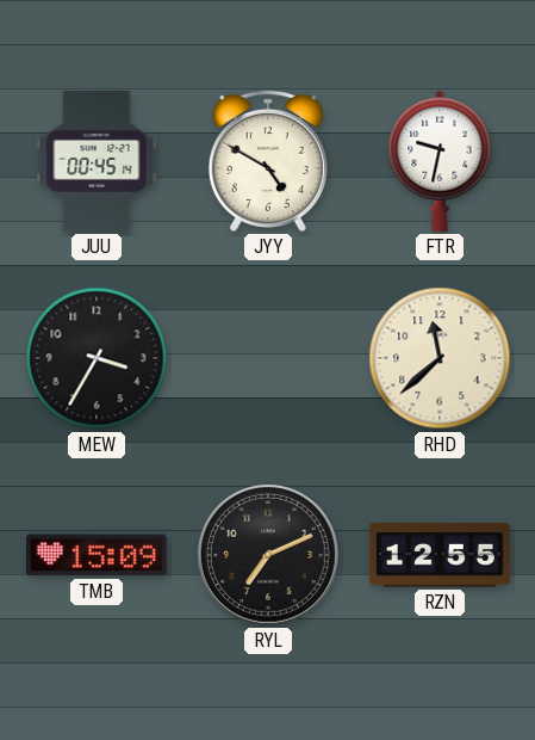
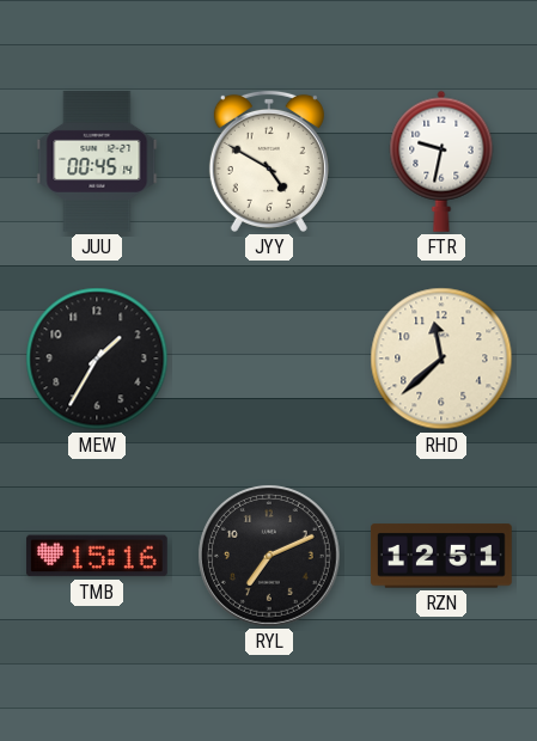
MEW: 3:35 -> 1:35 (97, 359)
TMB: 15:09 -> 15:16 (97, 556)
RZN: 12:55 -> 12:51 (441, 556)
